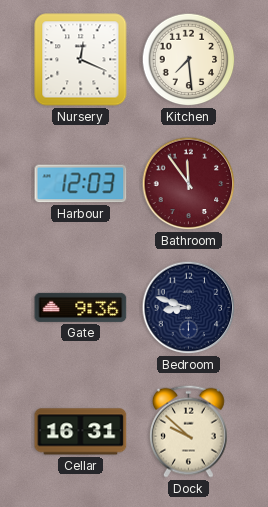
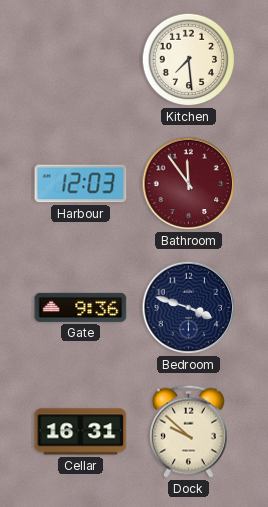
Nursery: 12:19 -> none (81, 60)
Bedroom: 8:48 -> 3:48 (189, 308)
